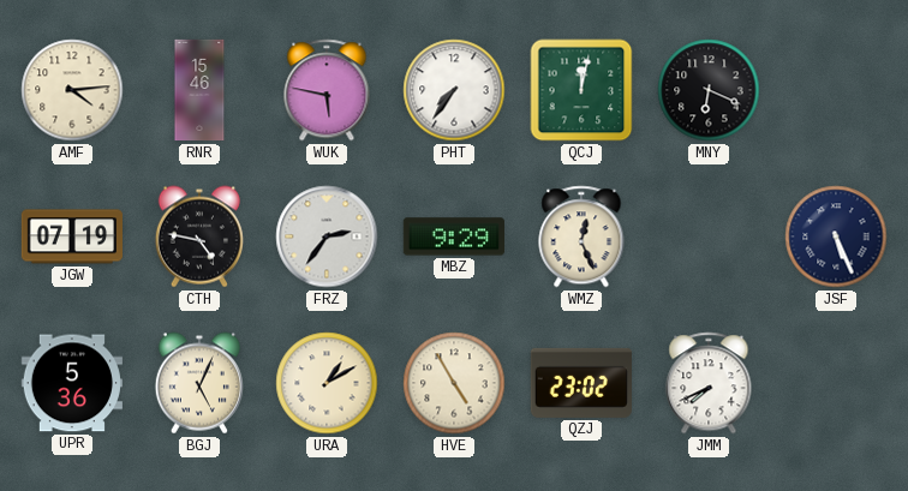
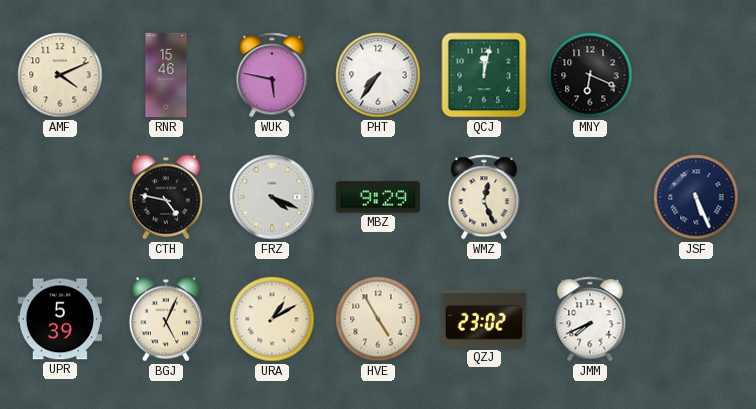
AMF: 4:14 -> 4:11 (60, 75)
JGW: 07:19 -> none (72, 236)
FRZ: 2:36 -> 4:19 (272, 197)
UPR: 5:36 -> 5:39 (59, 319)
